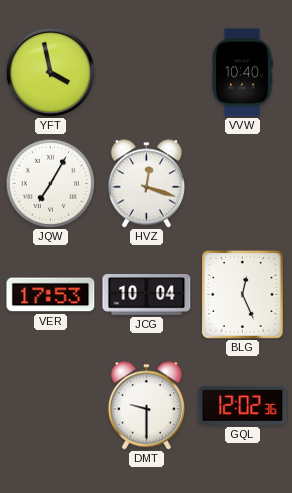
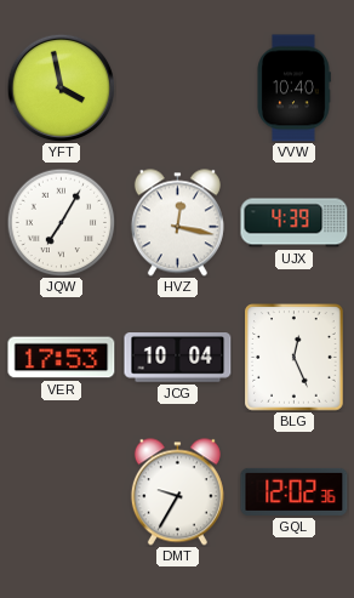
HVZ: 12:18 -> 12:17 (177, 223)
UJX: none -> 4:39 (295, 223)
DMT: 9:30 -> 9:35 (177, 492)
